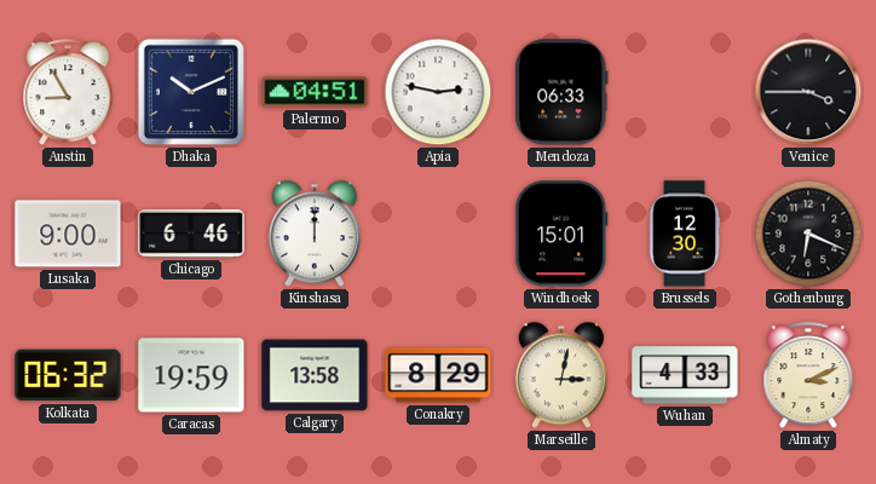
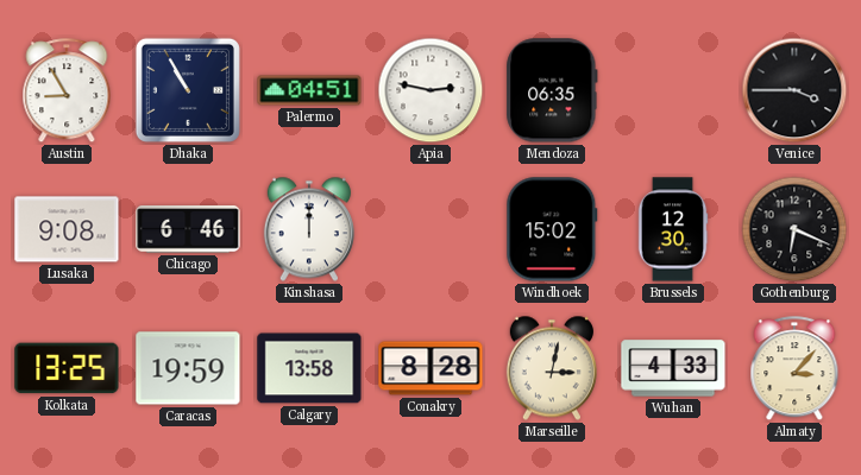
Dhaka: 10:11 -> 10:55 (188, 90)
Mendoza: 06:33 -> 06:35 (552, 90)
Lusaka: 9:00 -> 9:08 (67, 229)
Windhoek: 15:01 -> 15:02 (552, 229)
Kolkata: 06:32 -> 13:25 (67, 368)
Conakry: 8:29 -> 8:28 (430, 368)
Almaty: 3:11 -> 3:07 (794, 369)
